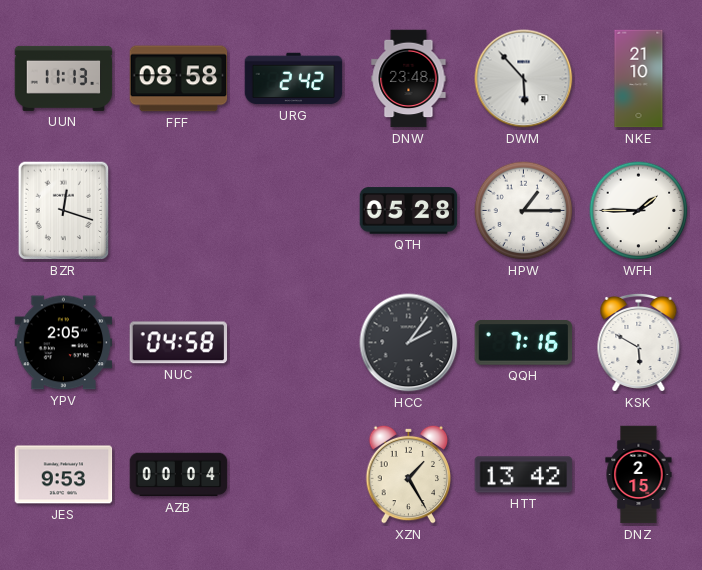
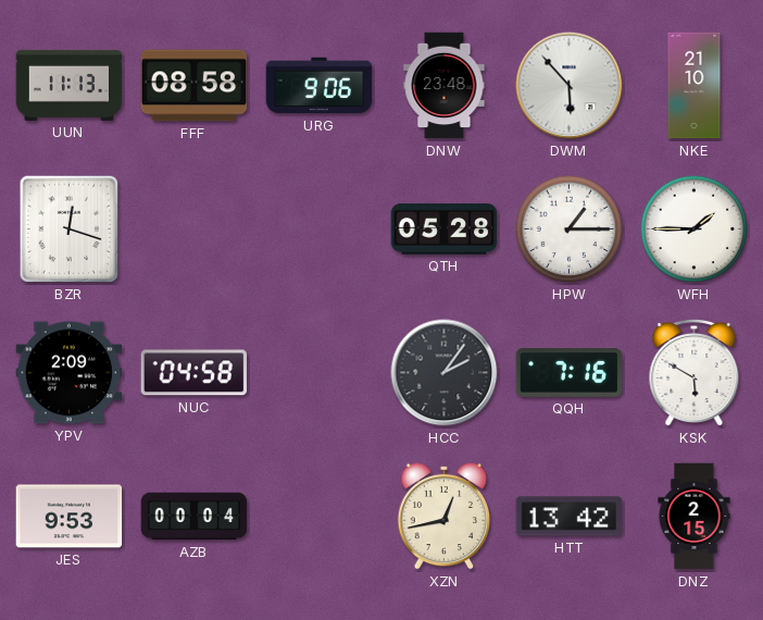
URG: 2:42 -> 9:06 (320, 86)
YPV: 2:05 -> 2:09 (70, 373)
XZN: 1:25 -> 12:43 (445, 516)
